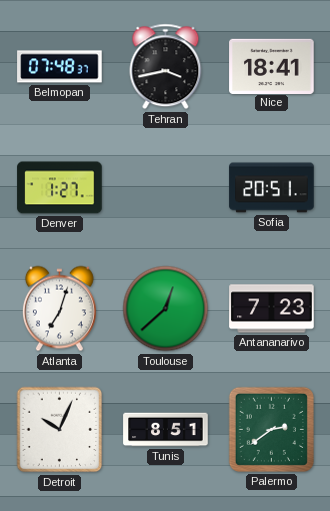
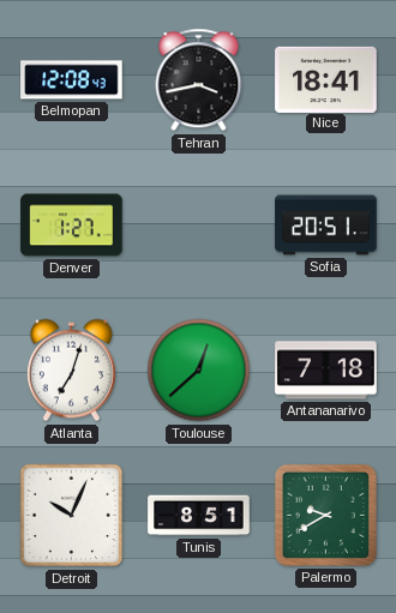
Belmopan: 07:48 -> 12:08 (72, 80)
Antananarivo: 7:23 -> 7:18 (326, 371)
Palermo: 2:39 -> 9:40 (325, 515)
